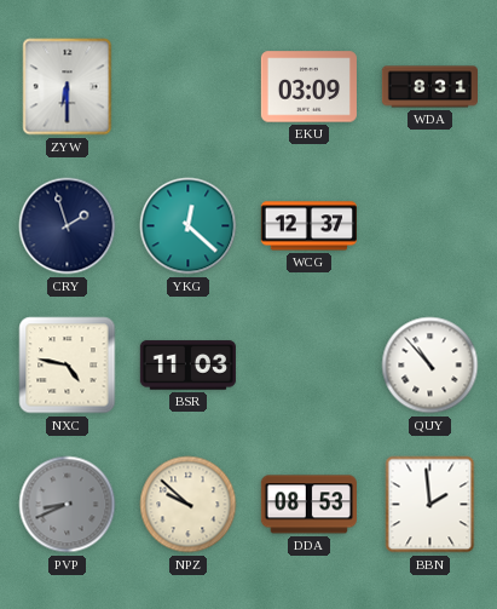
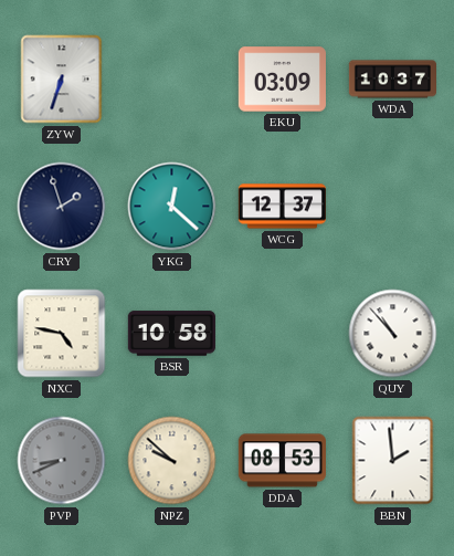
ZYW: 6:30 -> 6:33 (62, 80)
WDA: 8:31 -> 10:37 (392, 80)
BSR: 11:03 -> 10:58 (171, 334)
